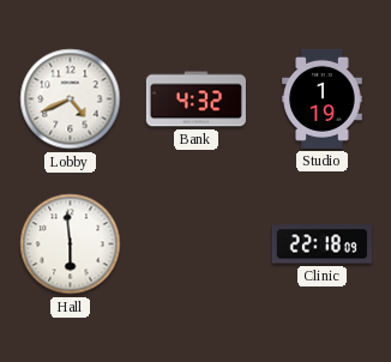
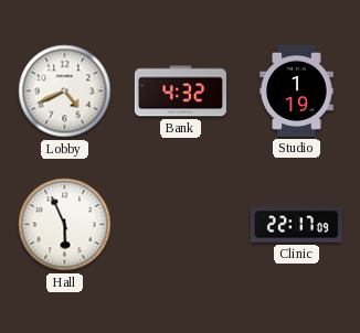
Hall: 5:59 -> 5:56 (65, 225)
Clinic: 22:18 -> 22:17 (296, 225)
